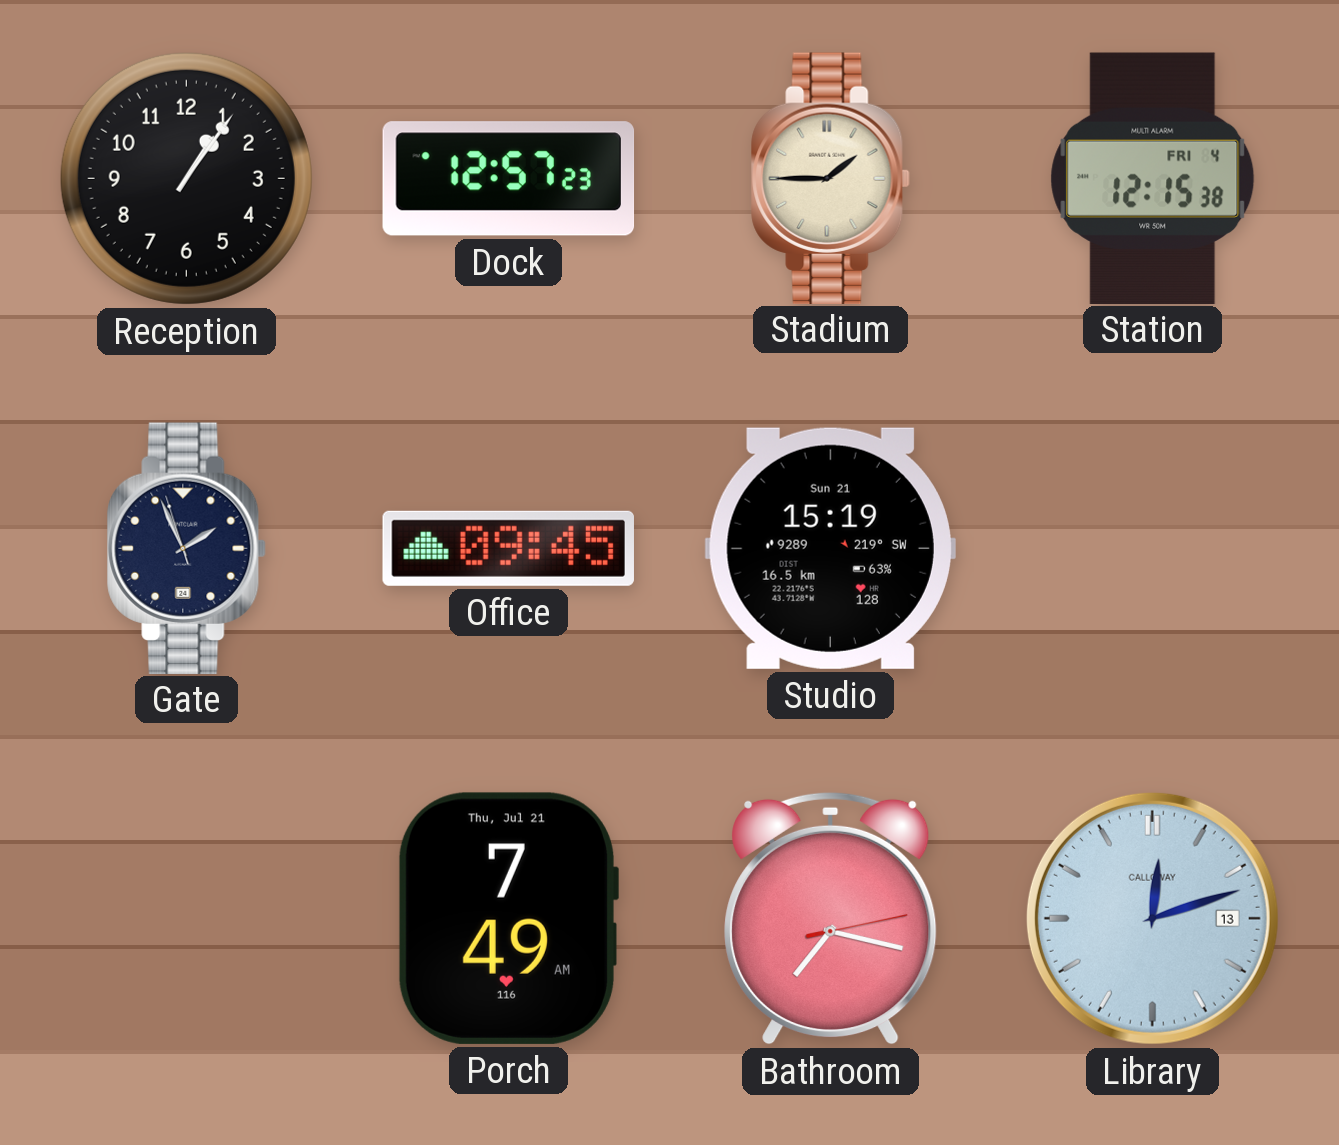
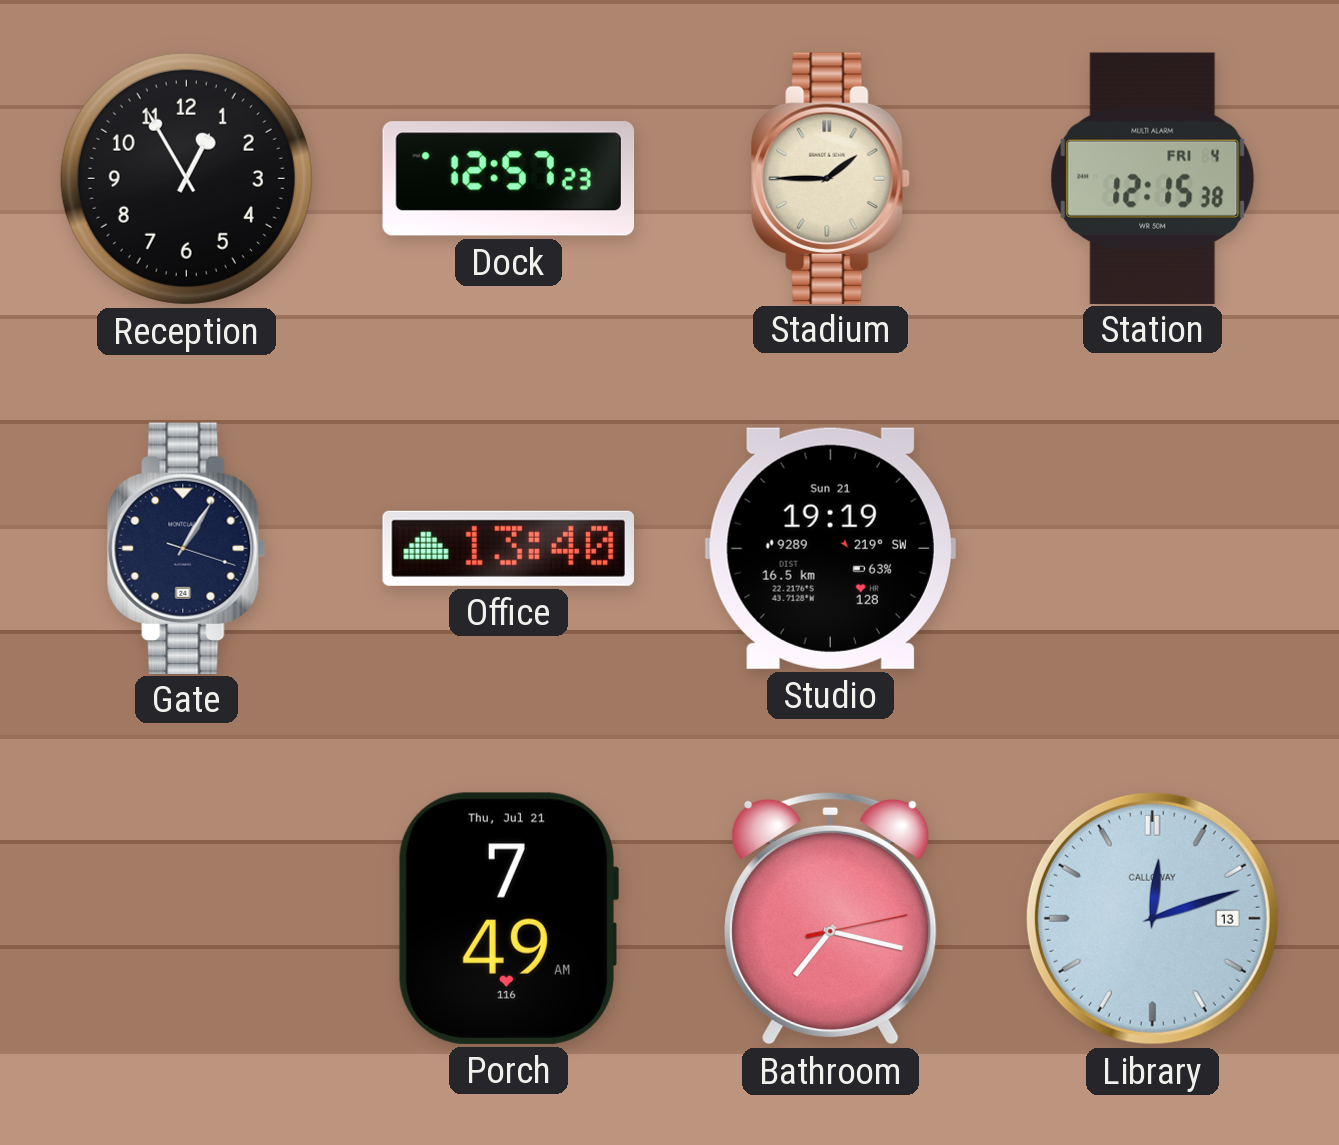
Reception: 1:06 -> 12:55 (186, 178)
Gate: 1:55 -> 1:05 (187, 548)
Office: 09:45 -> 13:40 (508, 548)
Studio: 15:19 -> 19:19 (830, 548)
